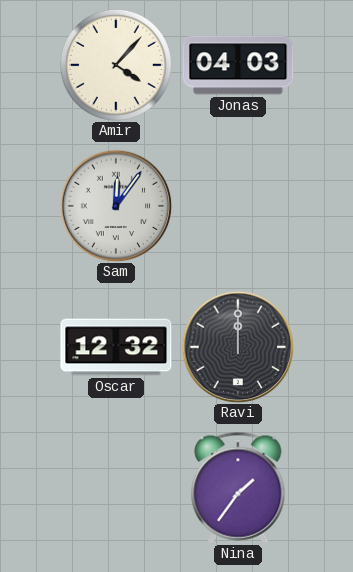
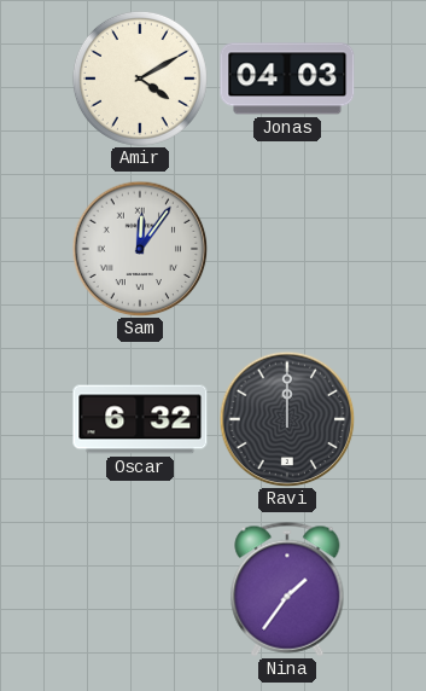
Amir: 4:07 -> 4:10 (140, 79)
Oscar: 12:32 -> 6:32 (140, 419)
